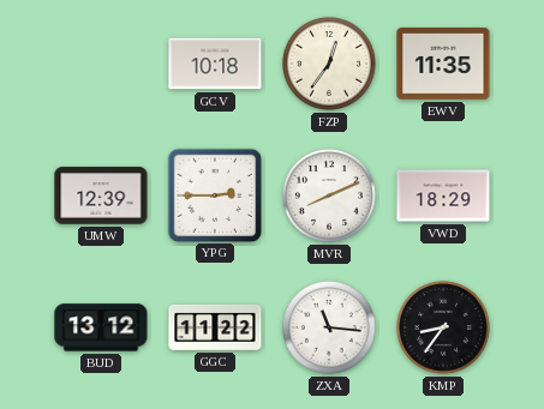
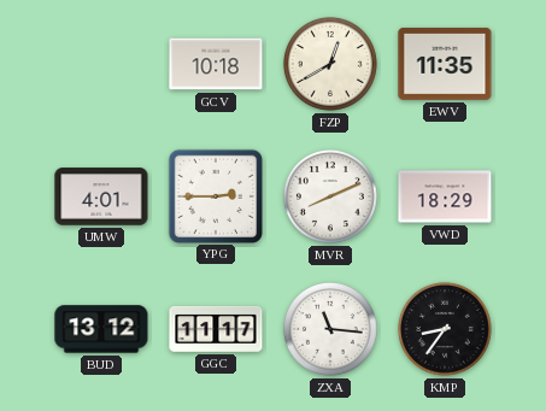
FZP: 12:36 -> 12:40 (330, 64)
UMW: 12:39 -> 4:01 (101, 196)
GGC: 11:22 -> 11:17 (216, 329)
